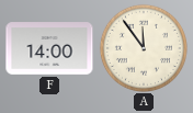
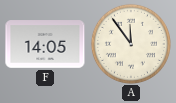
F: 14:00 -> 14:05 (45, 44)
